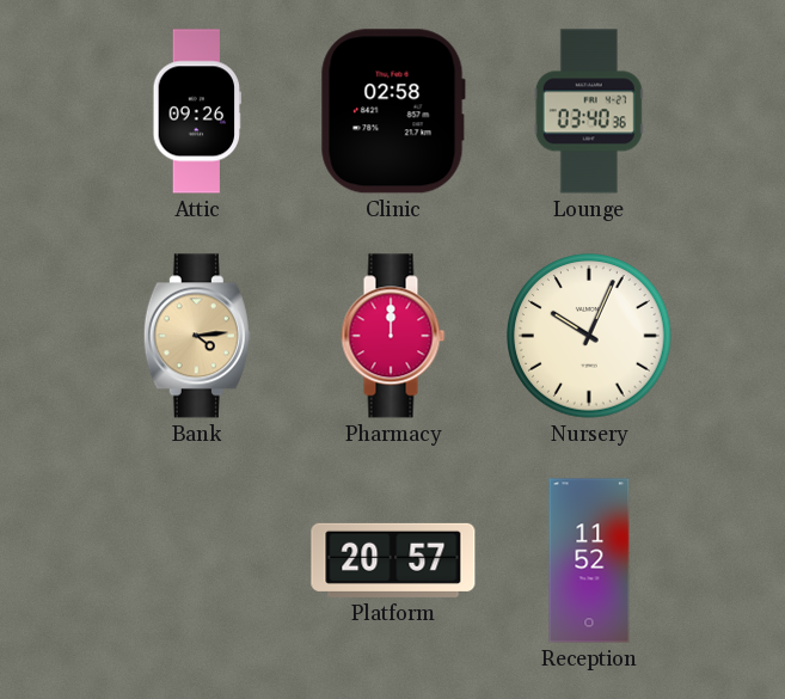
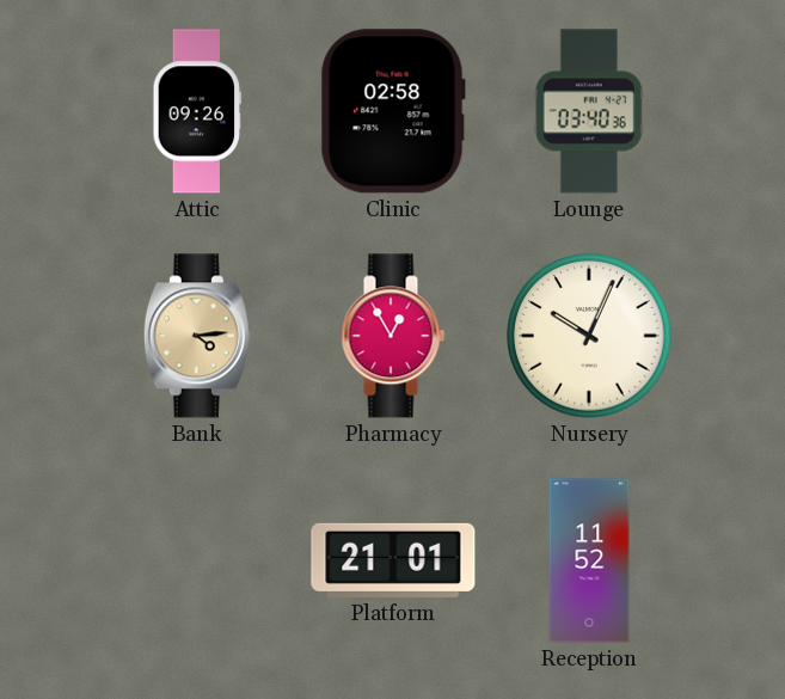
Pharmacy: 12:00 -> 12:55 (393, 336)
Platform: 20:57 -> 21:01 (393, 560)
